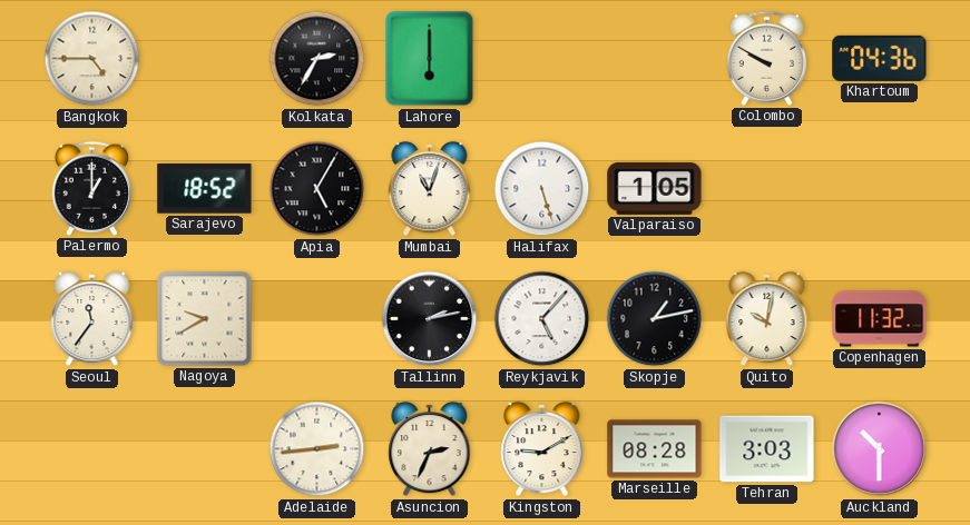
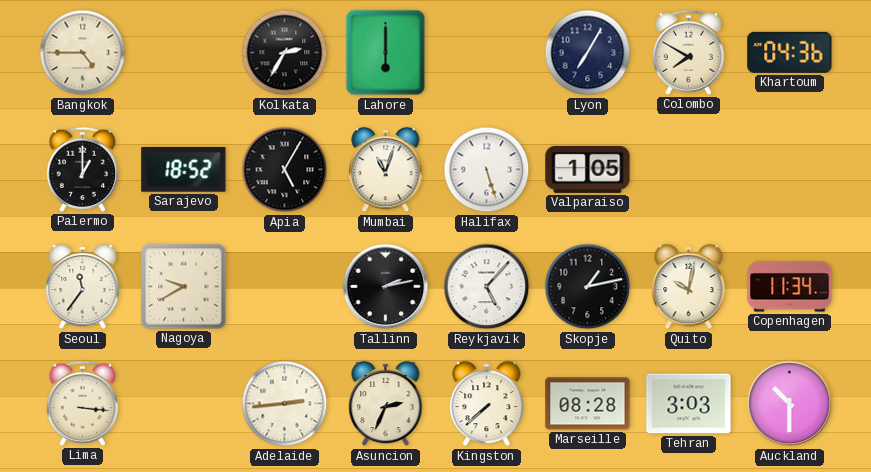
Lyon: none -> 7:05 (588, 53)
Colombo: 9:50 -> 7:50 (689, 52)
Copenhagen: 11:32 -> 11:34 (790, 287)
Lima: none -> 3:16 (83, 403)
Kingston: 9:10 -> 7:38 (487, 404)
